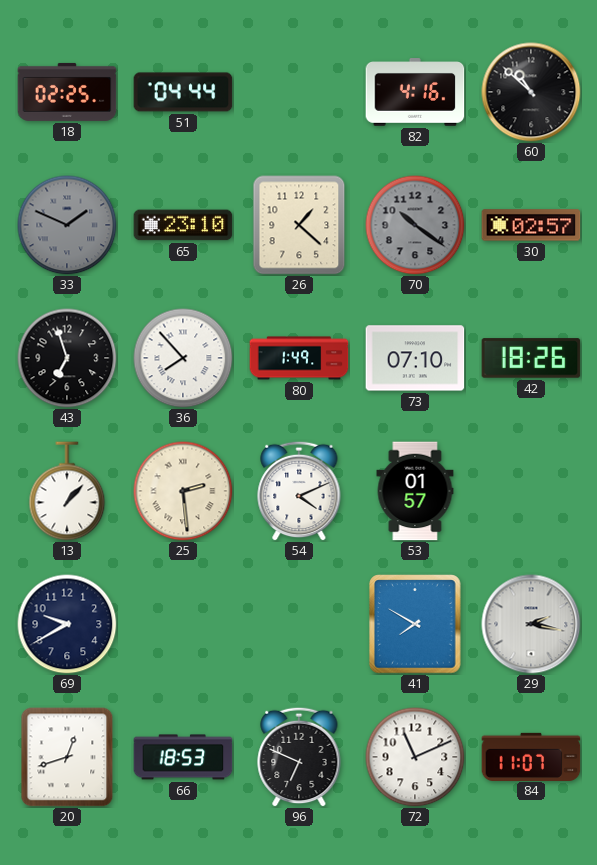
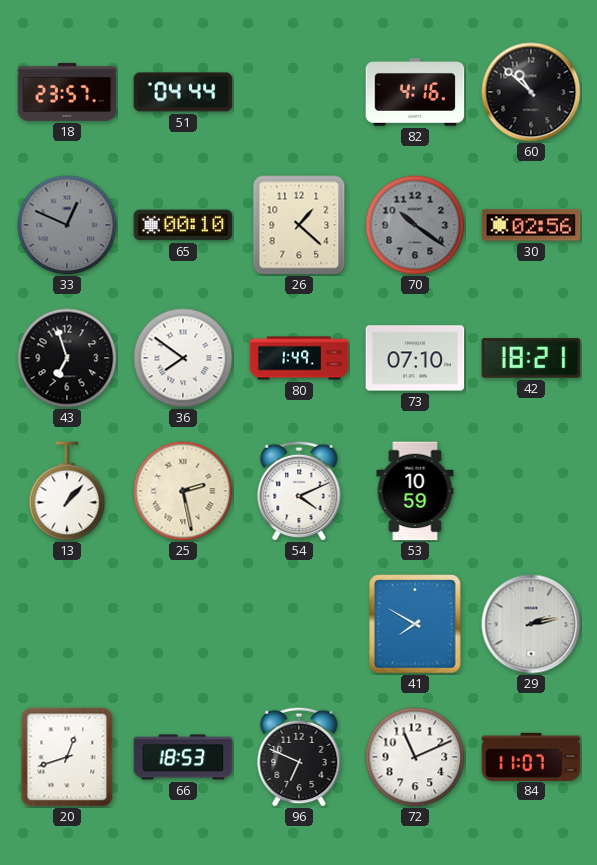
18: 02:25 -> 23:57 (67, 92)
33: 1:49 -> 12:49 (67, 225)
65: 23:10 -> 00:10 (183, 225)
30: 02:57 -> 02:56 (531, 225)
36: 7:53 -> 7:51 (183, 358)
42: 18:26 -> 18:21 (531, 358)
25: 2:29 -> 2:28 (183, 491)
53: 01:57 -> 10:59 (415, 491)
69: 9:40 -> none (67, 624)
29: 2:17 -> 2:13 (531, 624)
